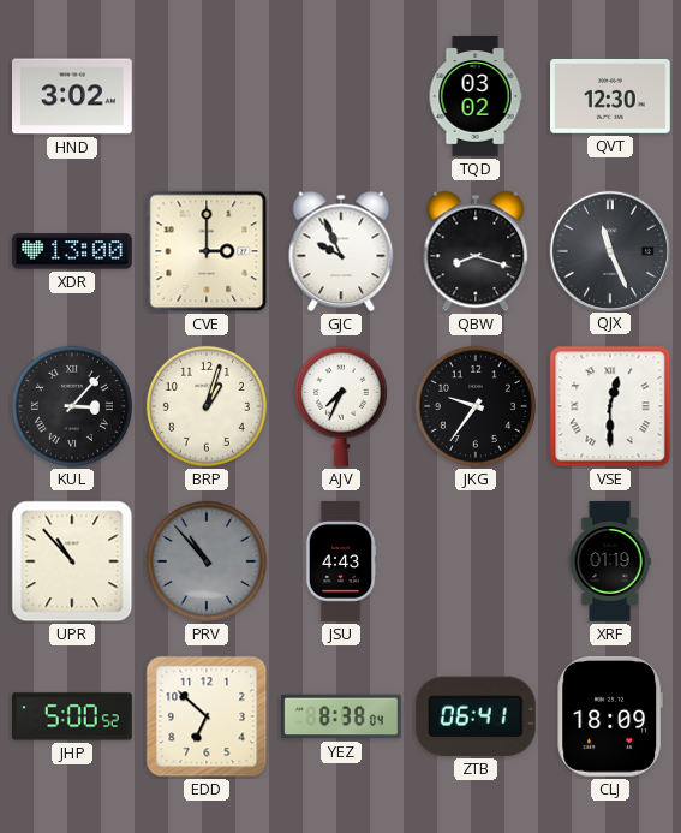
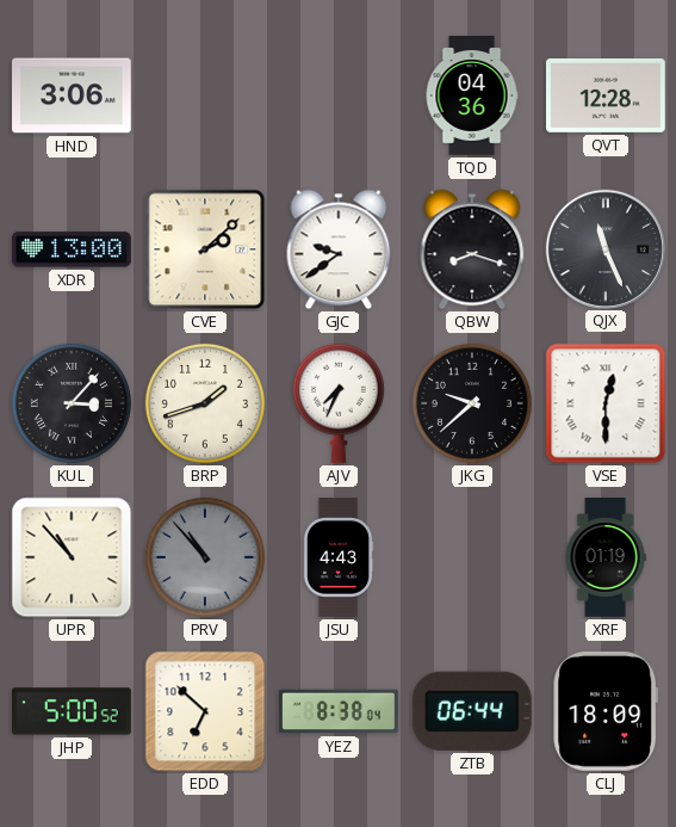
HND: 3:02 -> 3:06 (73, 95)
TQD: 03:02 -> 04:36 (472, 95)
QVT: 12:30 -> 12:28 (607, 95)
CVE: 3:00 -> 2:08 (205, 249)
GJC: 9:56 -> 9:39 (339, 249)
BRP: 1:03 -> 1:42 (205, 403)
JKG: 9:36 -> 9:38 (472, 403)
ZTB: 06:41 -> 06:44 (472, 711)
